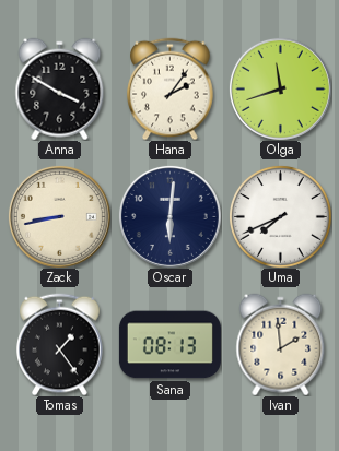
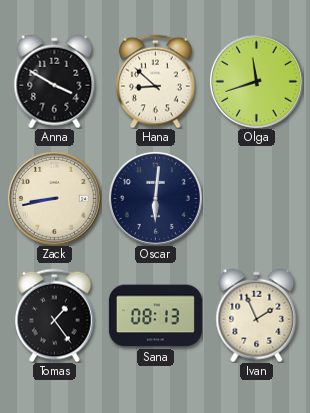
Hana: 2:06 -> 8:52 (156, 81)
Uma: 7:41 -> none (280, 216)
Ivan: 1:59 -> 1:56 (257, 315)
